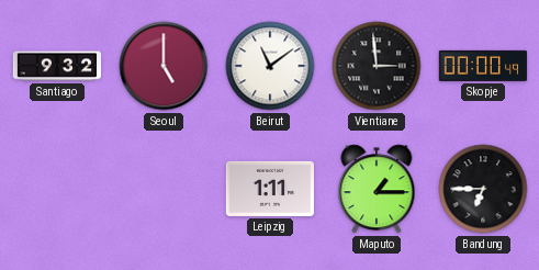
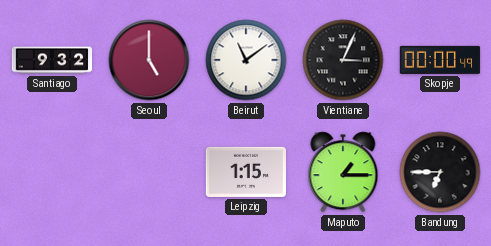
Vientiane: 2:59 -> 3:04 (343, 60)
Leipzig: 1:11 -> 1:15 (245, 172)
